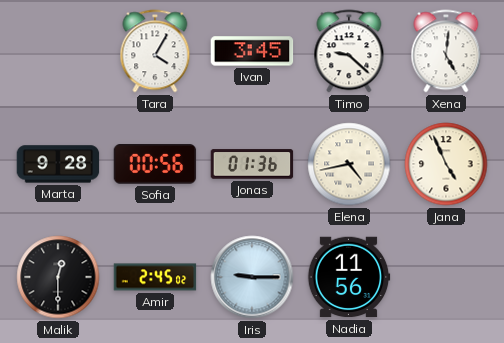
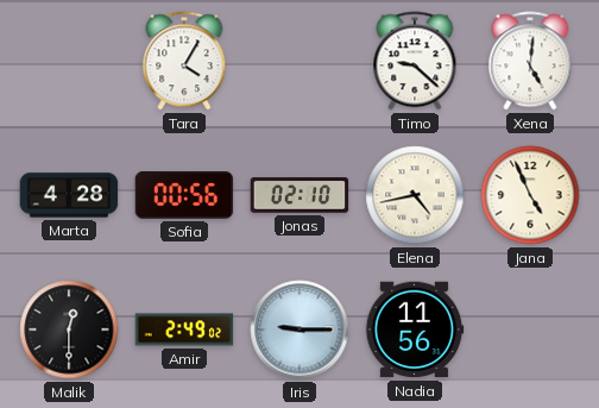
Ivan: 3:45 -> none (252, 51)
Marta: 9:28 -> 4:28 (69, 195)
Jonas: 01:36 -> 02:10 (299, 195)
Amir: 2:45 -> 2:49 (184, 329)
